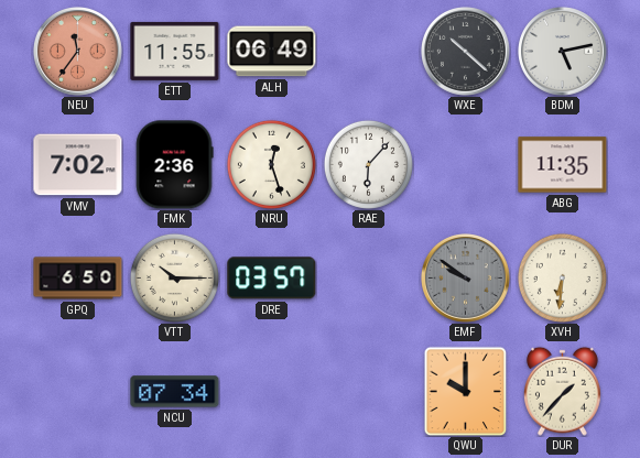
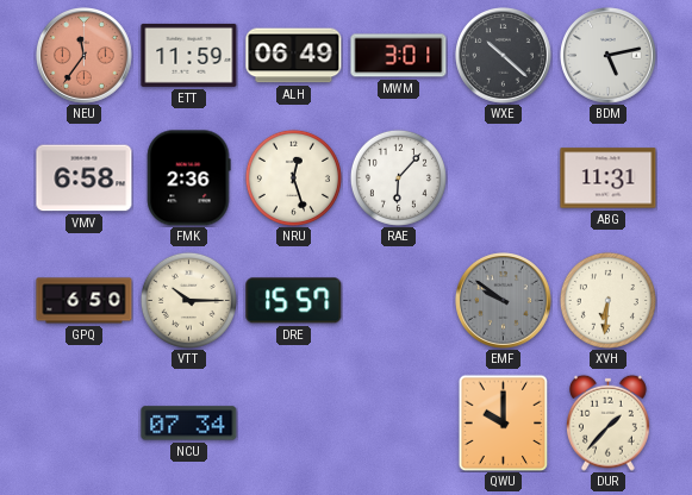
ETT: 11:55 -> 11:59 (189, 55)
MWM: none -> 3:01 (399, 56)
VMV: 7:02 -> 6:58 (85, 178)
ABG: 11:35 -> 11:31 (609, 178)
DRE: 03:57 -> 15:57 (294, 301)
